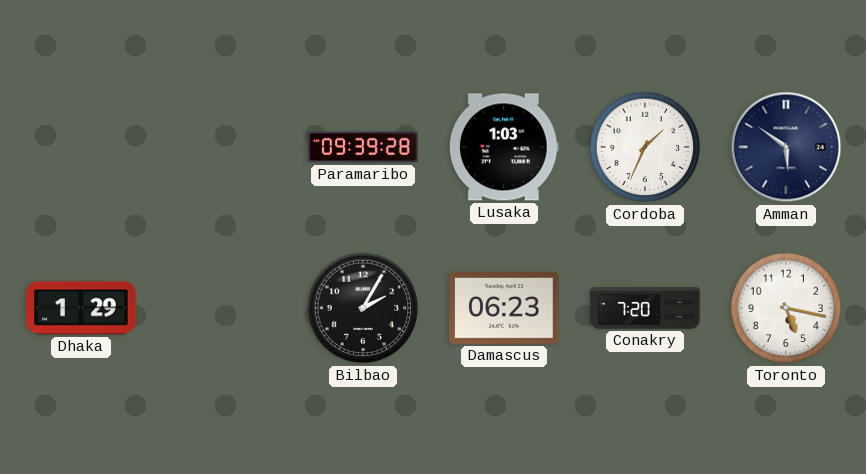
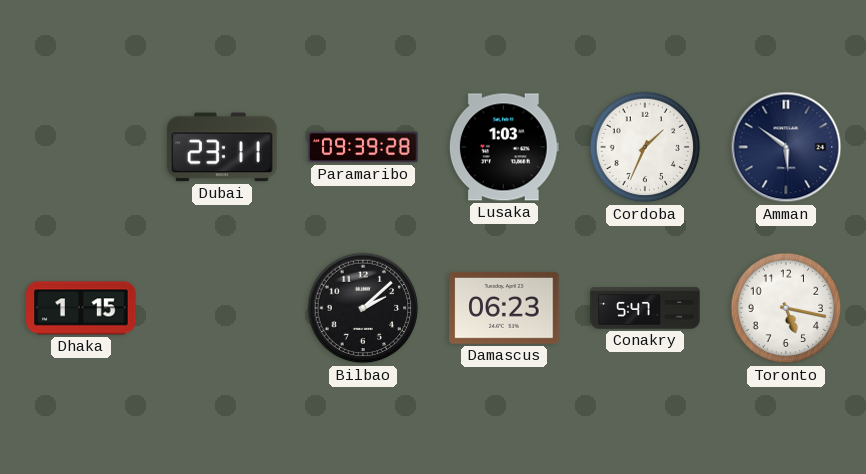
Dubai: none -> 23:11 (222, 147)
Dhaka: 1:29 -> 1:15 (81, 308)
Bilbao: 2:05 -> 2:08 (363, 308)
Conakry: 7:20 -> 5:47 (645, 308)
